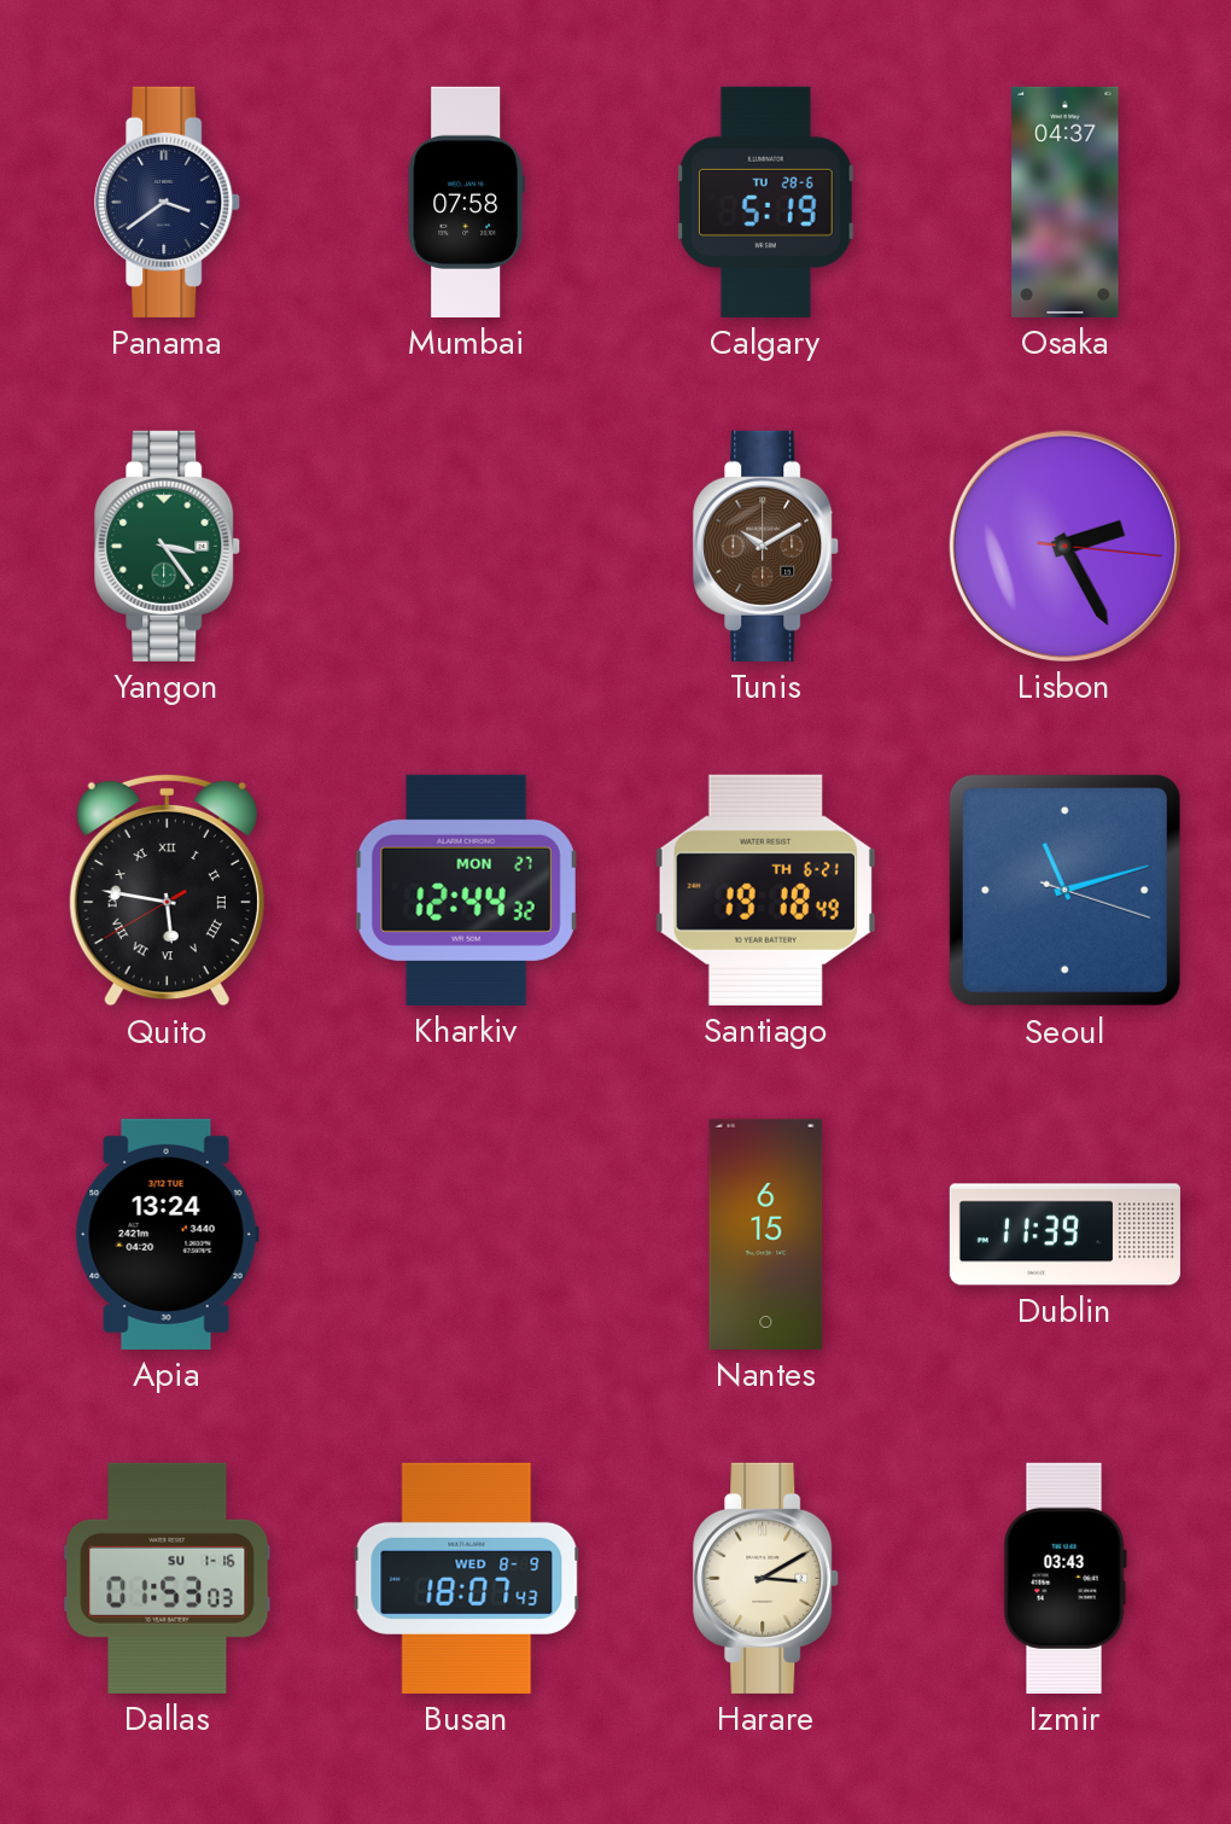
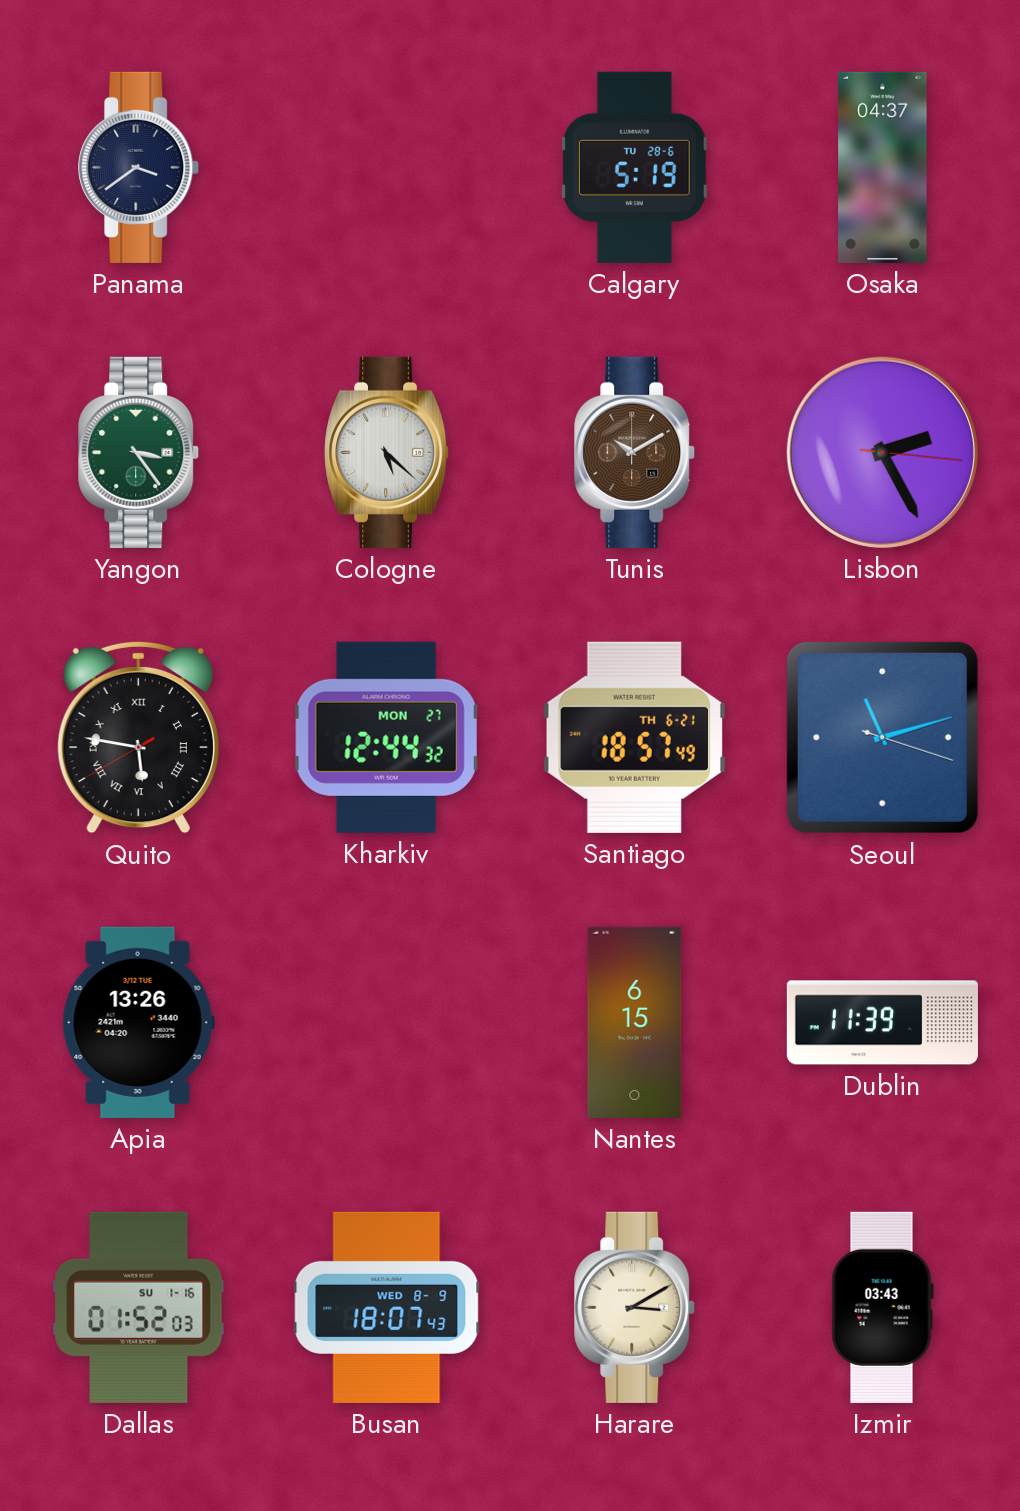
Mumbai: 07:58 -> none (466, 202)
Cologne: none -> 5:22 (387, 452)
Santiago: 19:18 -> 18:57 (634, 737)
Apia: 13:24 -> 13:26 (138, 1022)
Dallas: 01:53 -> 01:52 (139, 1307)
